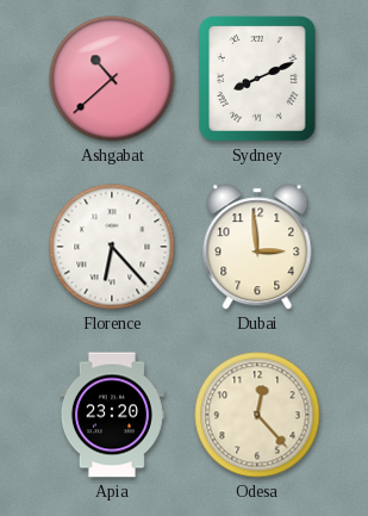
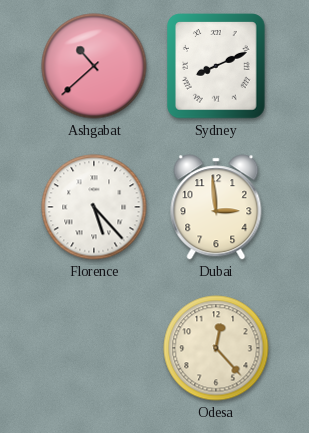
Florence: 6:23 -> 5:23 (94, 207)
Apia: 23:20 -> none (112, 415)
